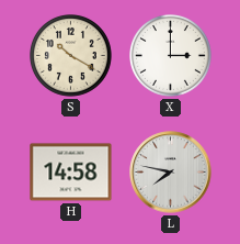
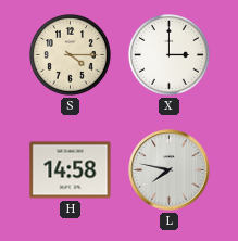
S: 10:20 -> 4:15 (71, 55)
